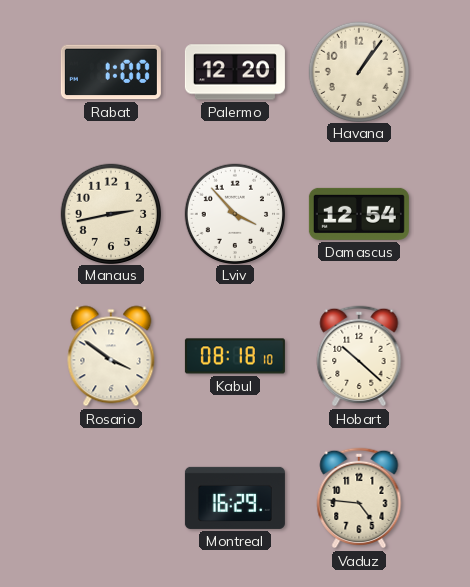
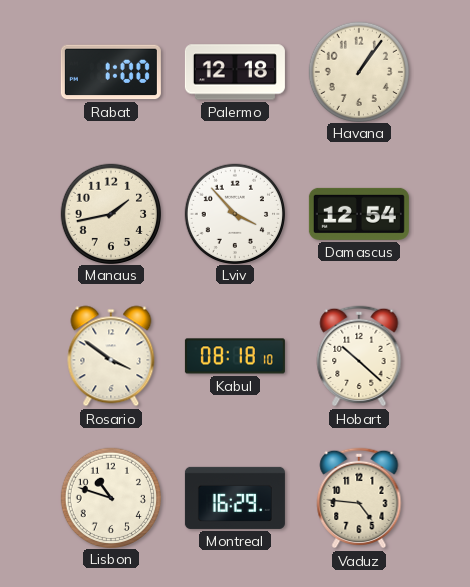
Palermo: 12:20 -> 12:18 (235, 72)
Manaus: 2:43 -> 1:43 (110, 213)
Lisbon: none -> 10:48 (110, 497)
